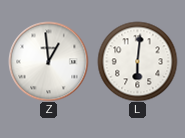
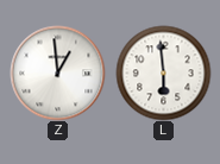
L: 6:01 -> 5:59 (163, 72)
